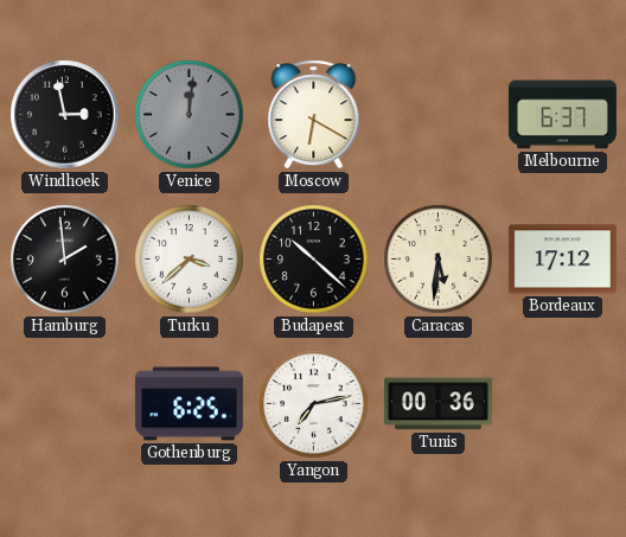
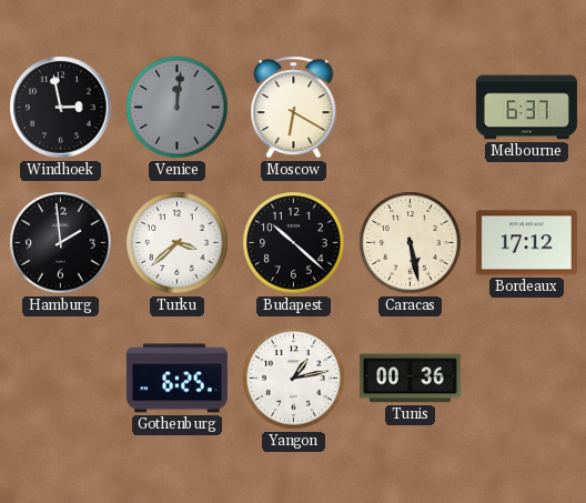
Caracas: 5:31 -> 5:28 (411, 243)
Yangon: 7:13 -> 1:13 (294, 379)
